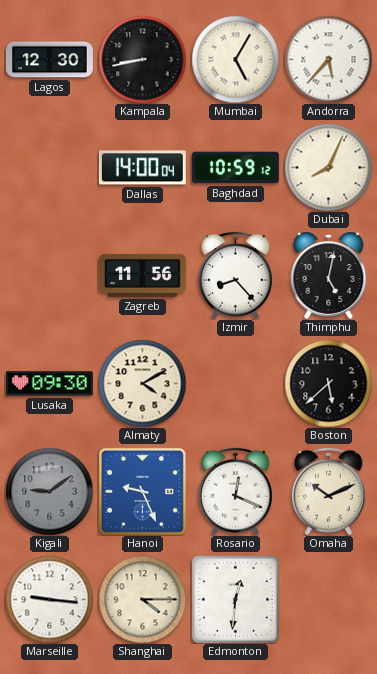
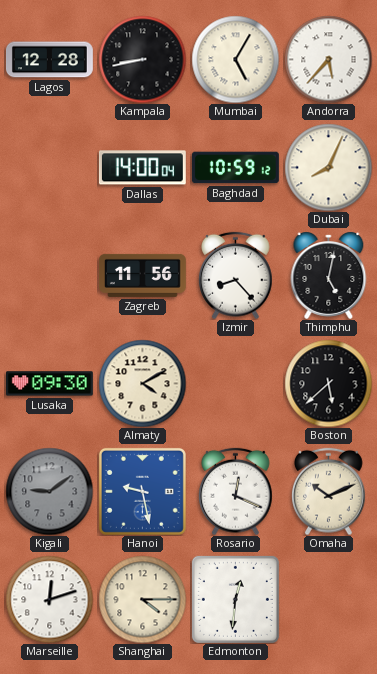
Lagos: 12:30 -> 12:28 (49, 60)
Hanoi: 9:26 -> 9:28 (142, 491)
Marseille: 9:16 -> 12:12 (49, 599)
